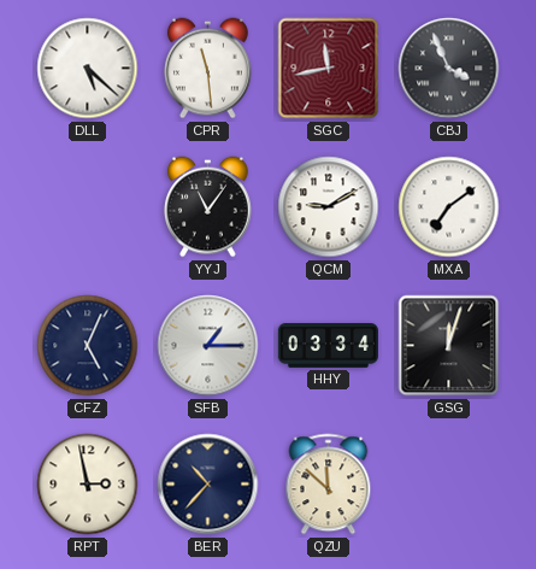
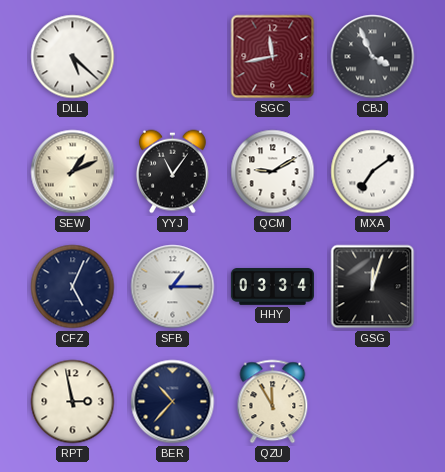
CPR: 11:29 -> none (207, 69)
SEW: none -> 1:11 (73, 172)
QZU: 11:52 -> 11:55 (273, 402)
